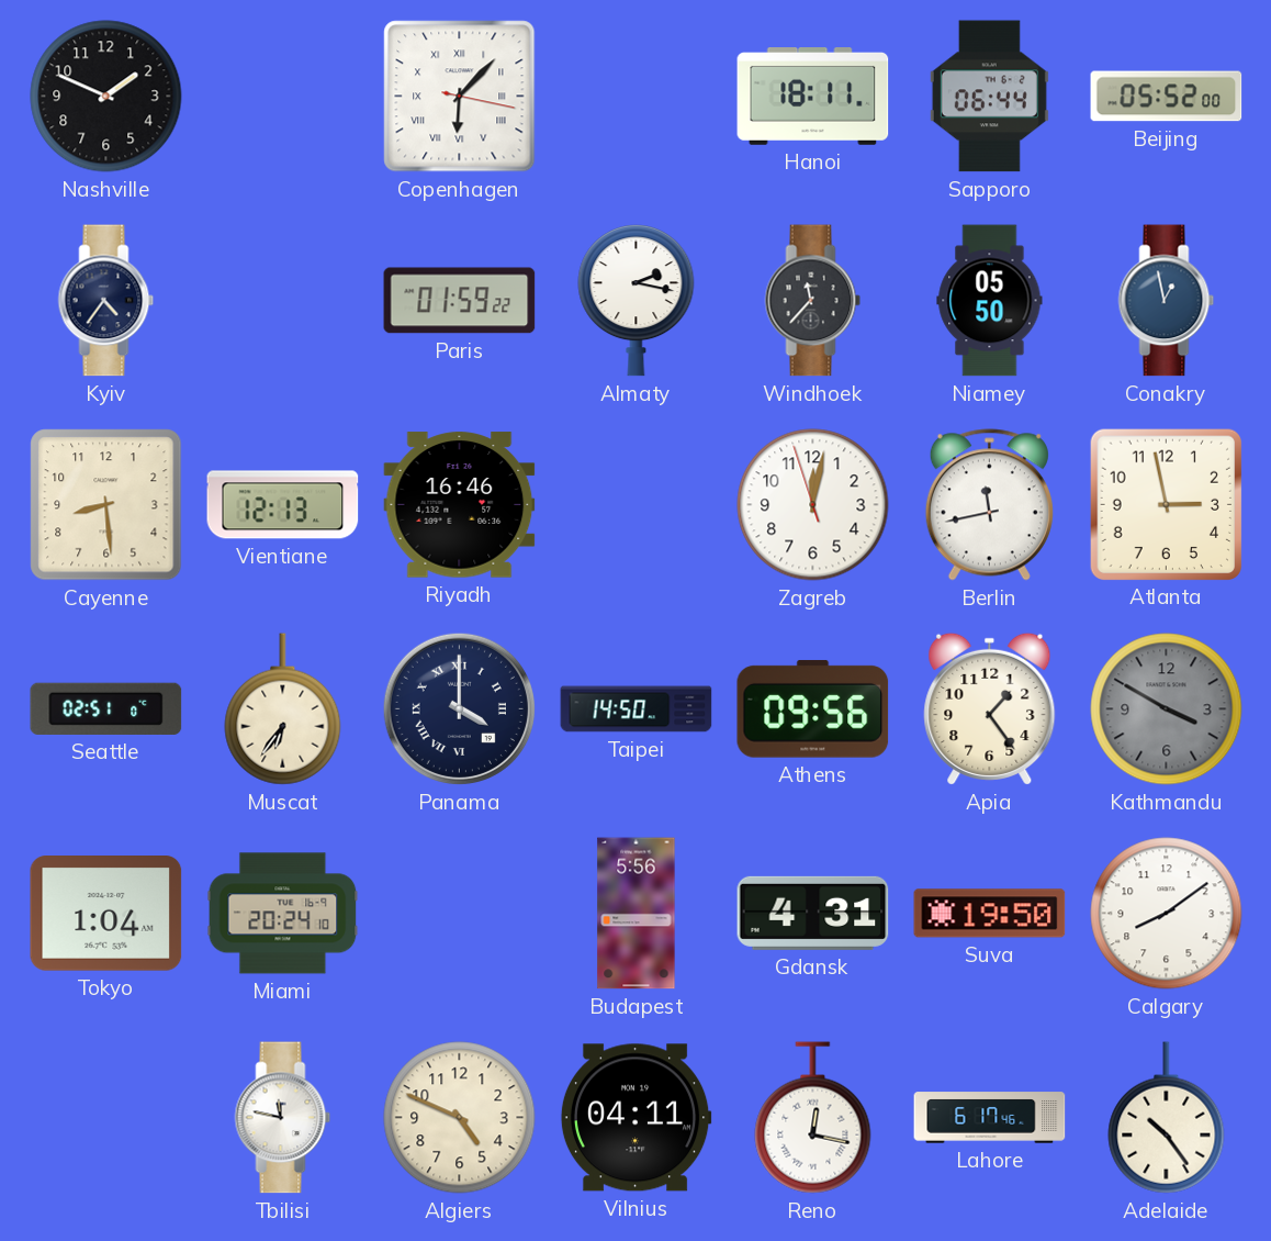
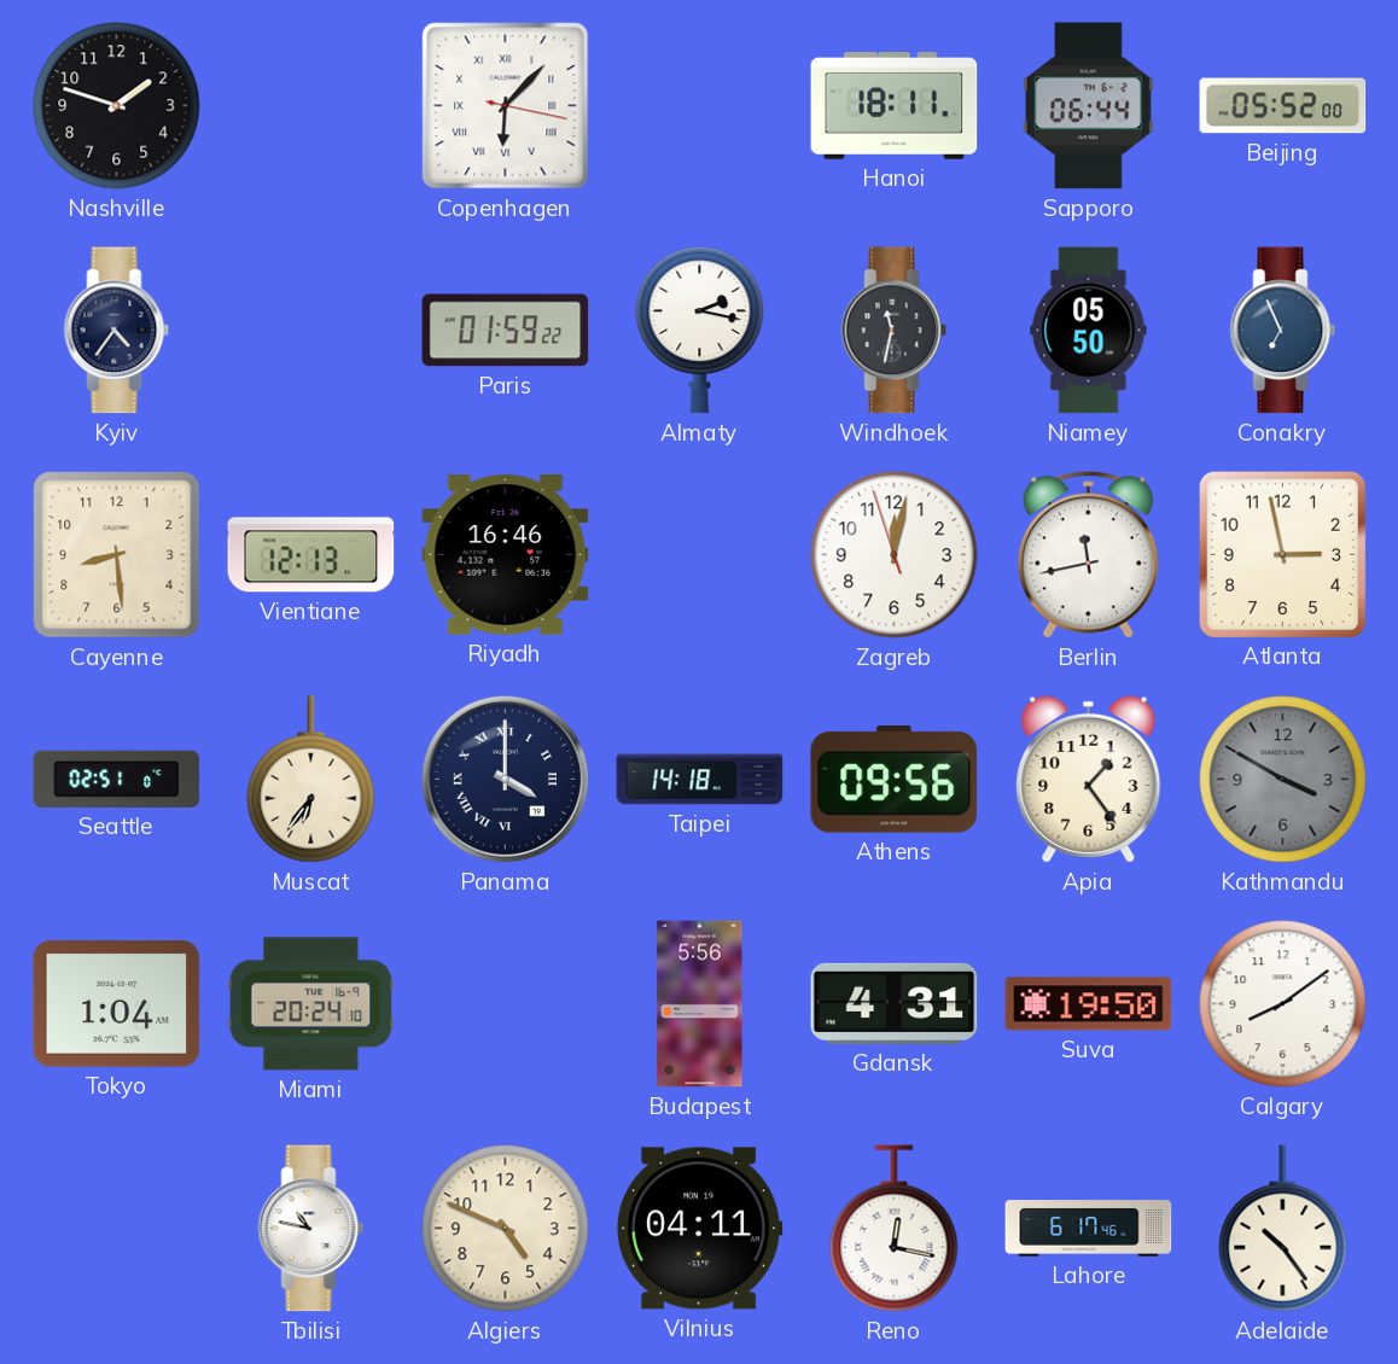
Nashville: 1:49 -> 1:48 (117, 106)
Windhoek: 11:37 -> 11:32 (895, 331)
Conakry: 12:58 -> 6:56 (1283, 331)
Taipei: 14:50 -> 14:18 (700, 780)
Tbilisi: 11:47 -> 10:47 (311, 1229)
